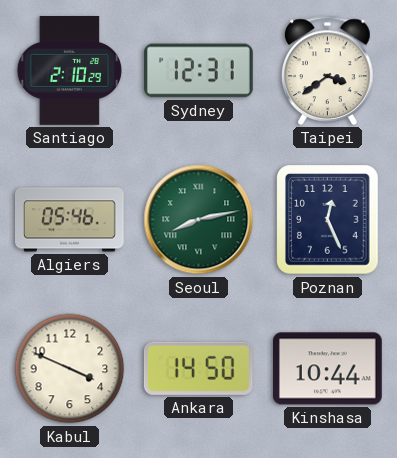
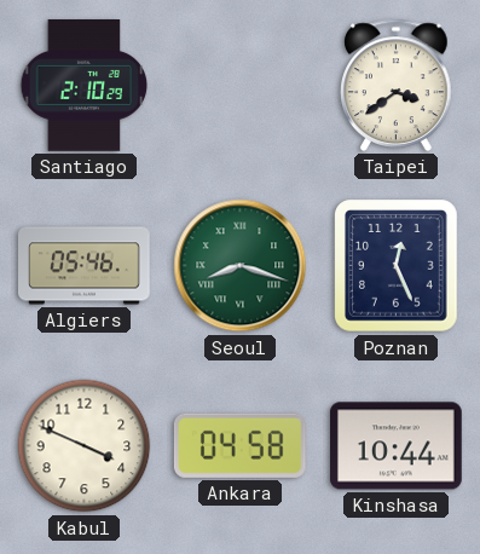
Sydney: 12:31 -> none (199, 71)
Seoul: 8:13 -> 8:18 (241, 266)
Ankara: 14:50 -> 04:58 (239, 445)
